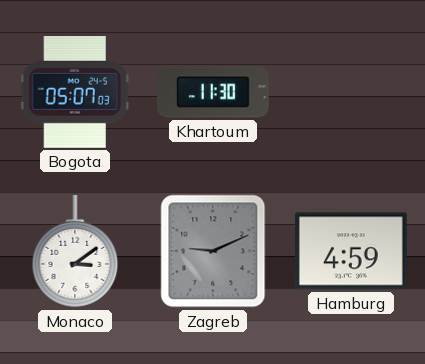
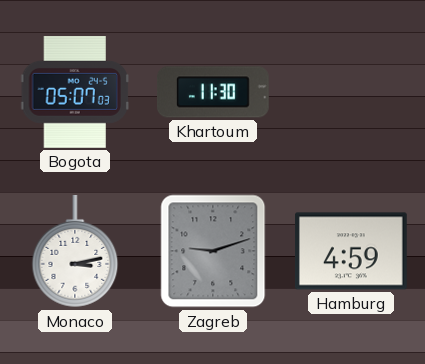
Monaco: 3:09 -> 3:13 (75, 252)
Zagreb: 9:11 -> 9:12 (213, 251)
